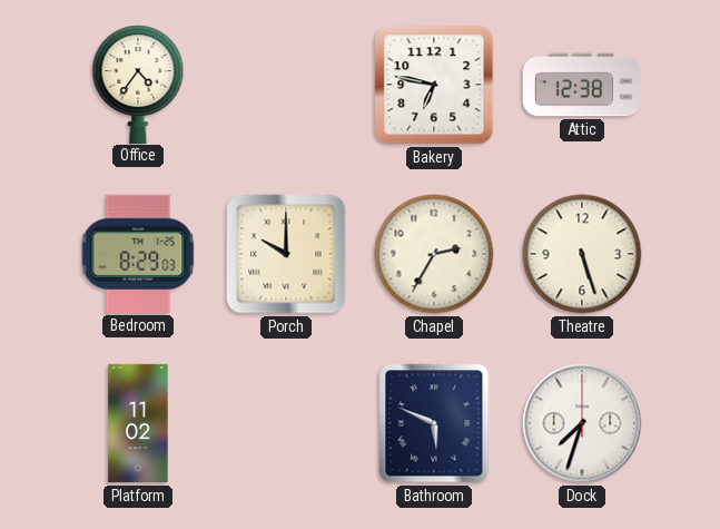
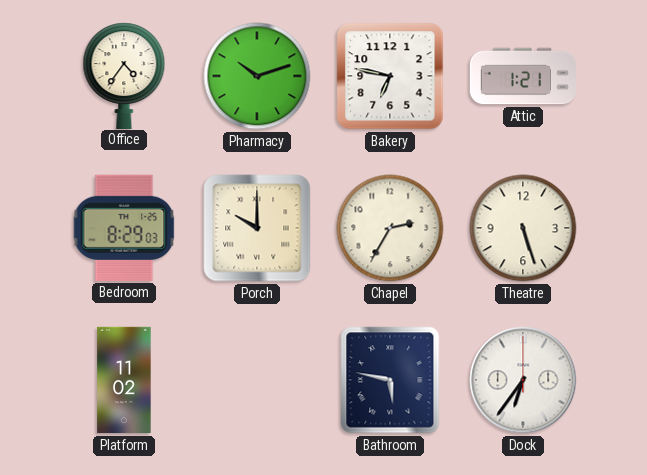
Pharmacy: none -> 10:12 (257, 76)
Attic: 12:38 -> 1:21 (523, 76)
Bathroom: 5:49 -> 5:47 (390, 380)
Dock: 7:33 -> 6:36 (523, 380)
